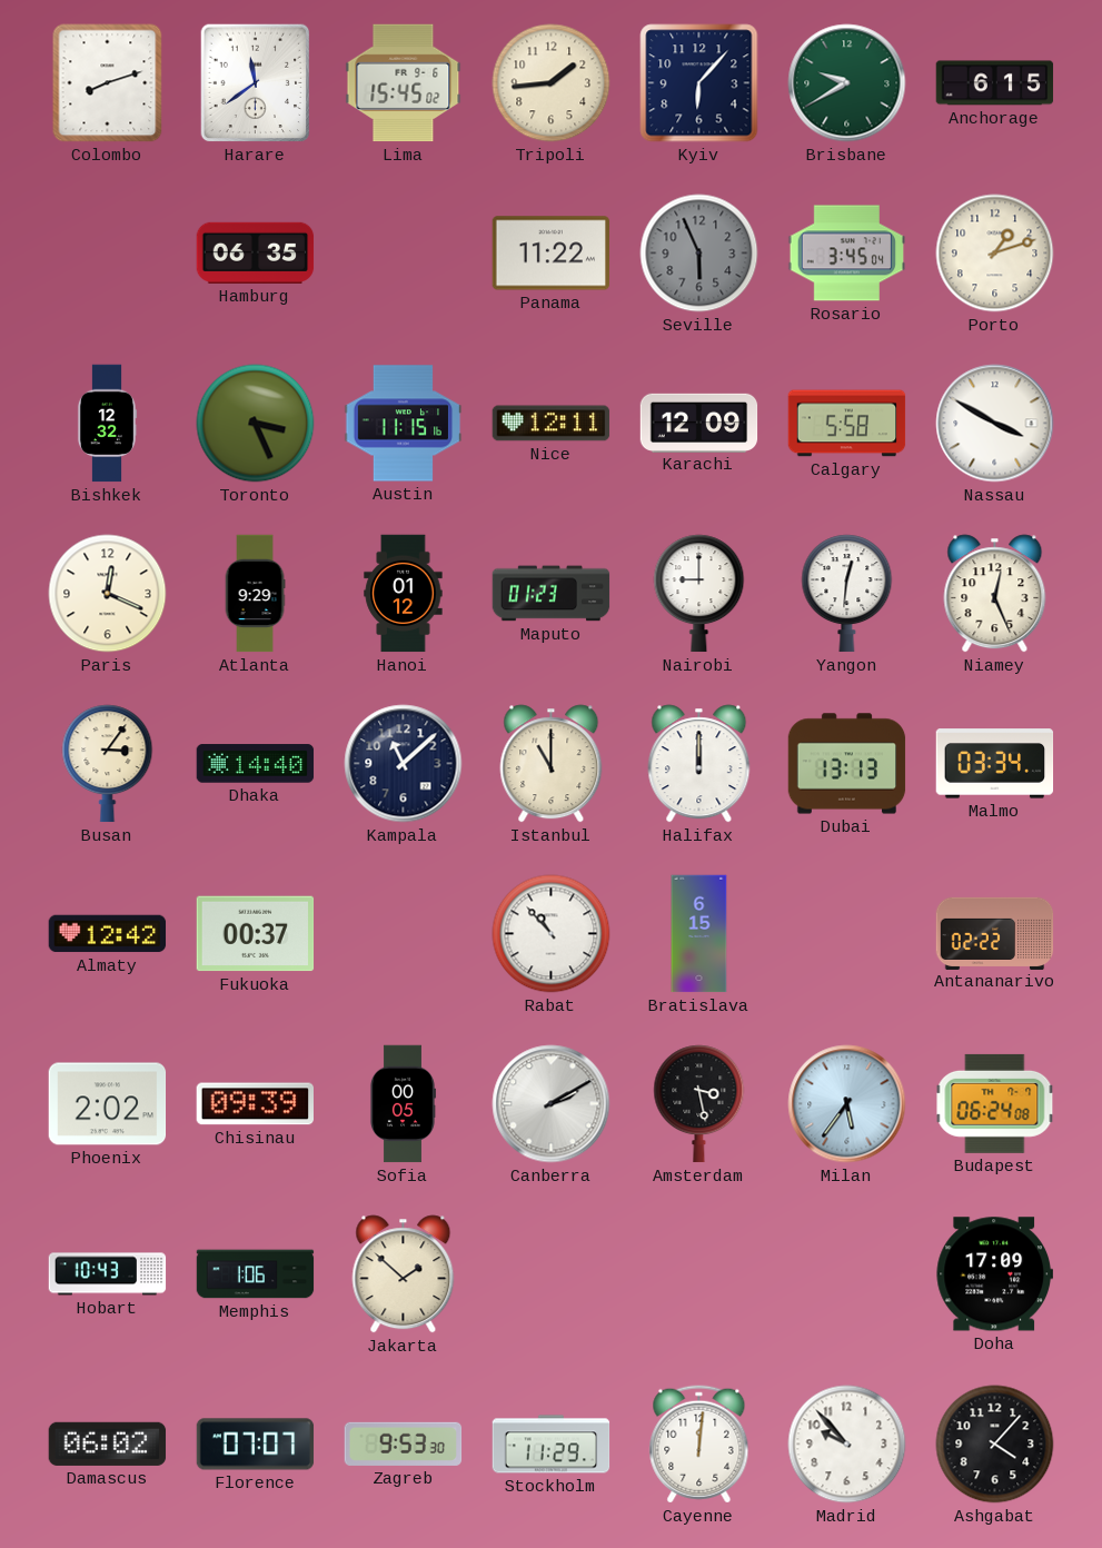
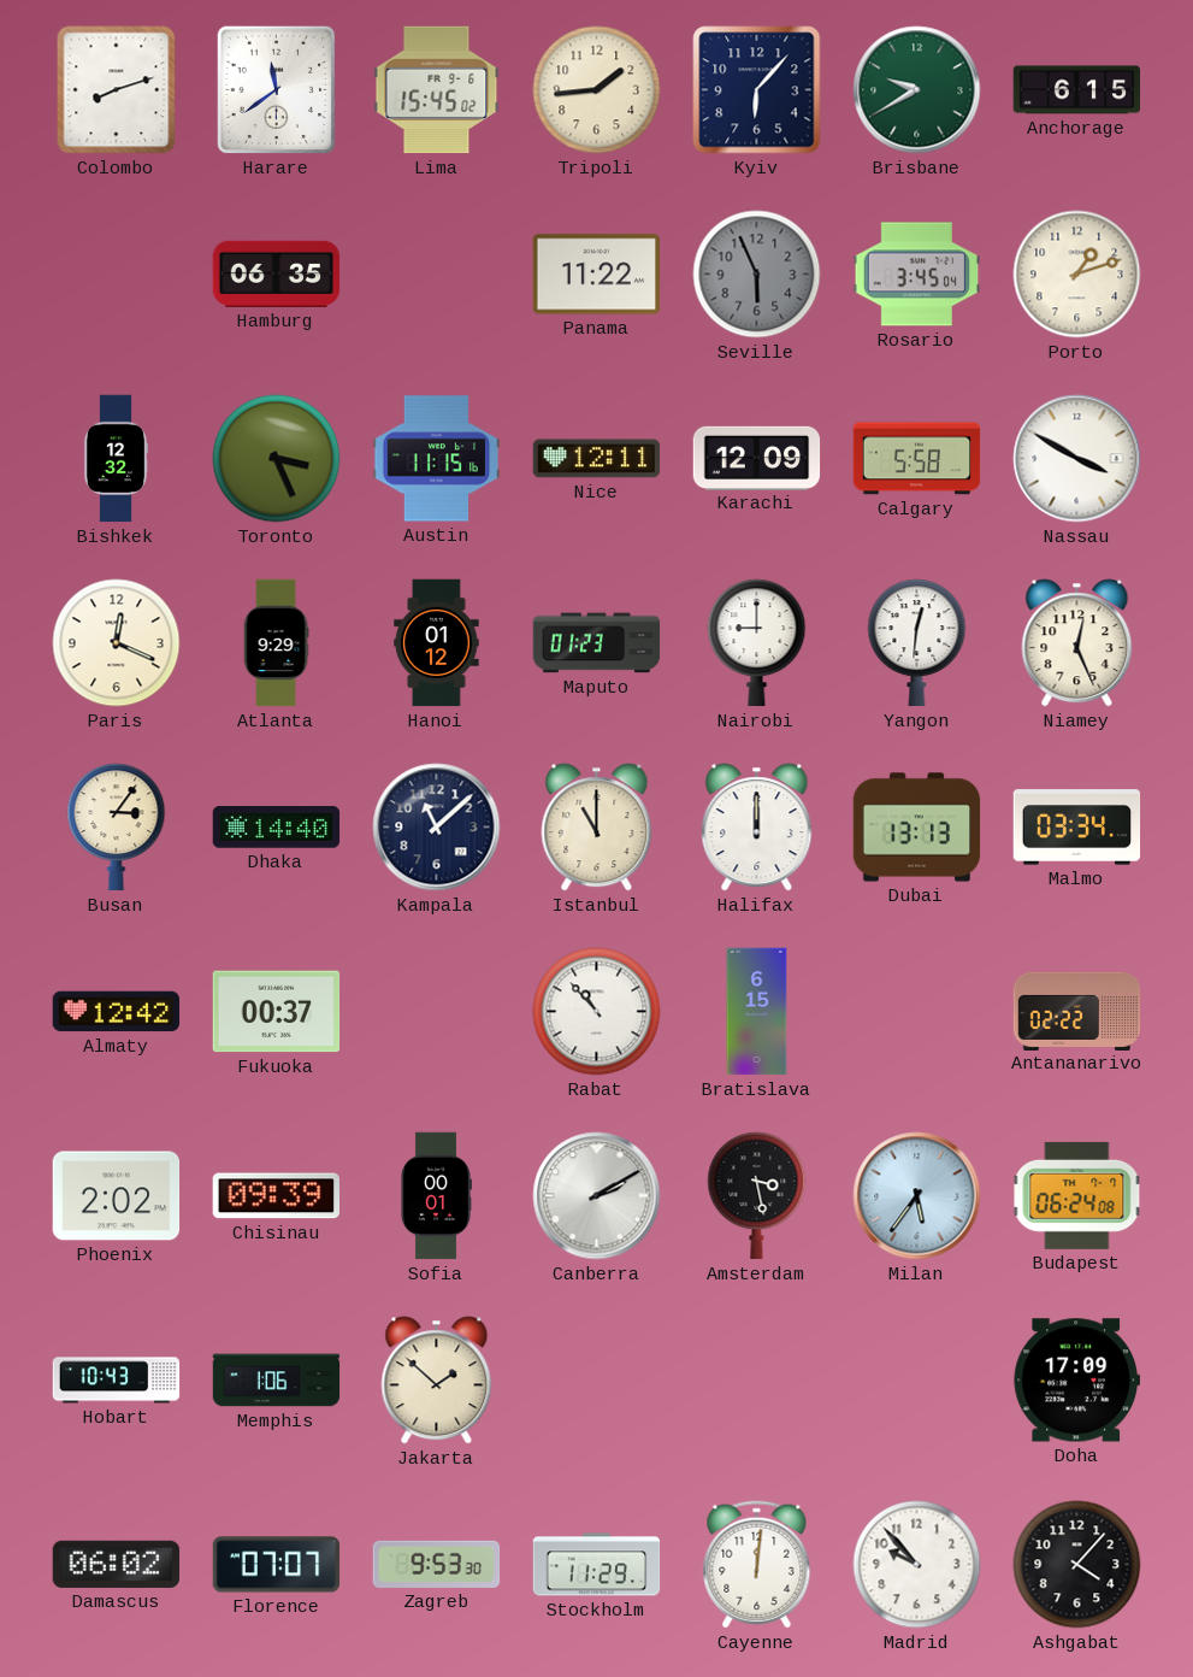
Sofia: 00:05 -> 00:01 (436, 1196)
